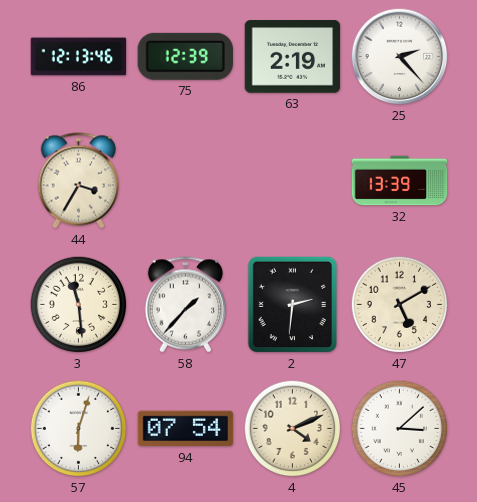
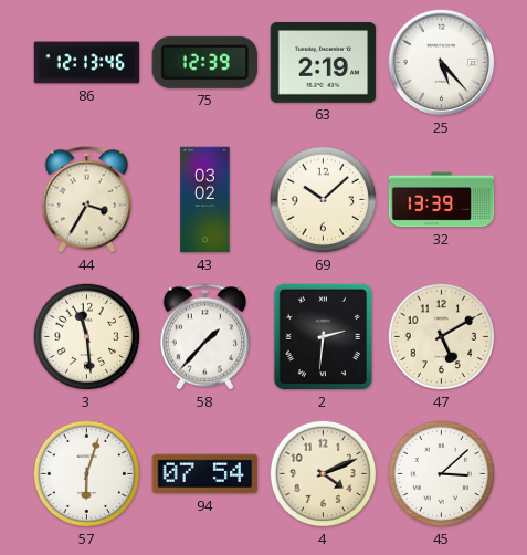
25: 2:23 -> 5:23 (442, 63)
43: none -> 03:02 (205, 200)
69: none -> 10:08 (324, 200)
